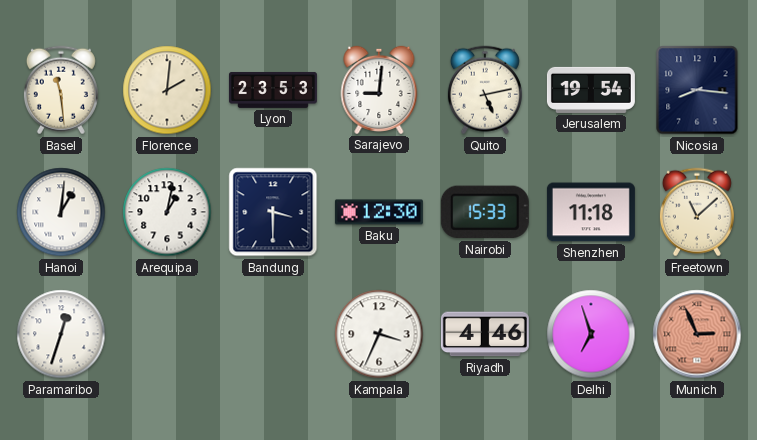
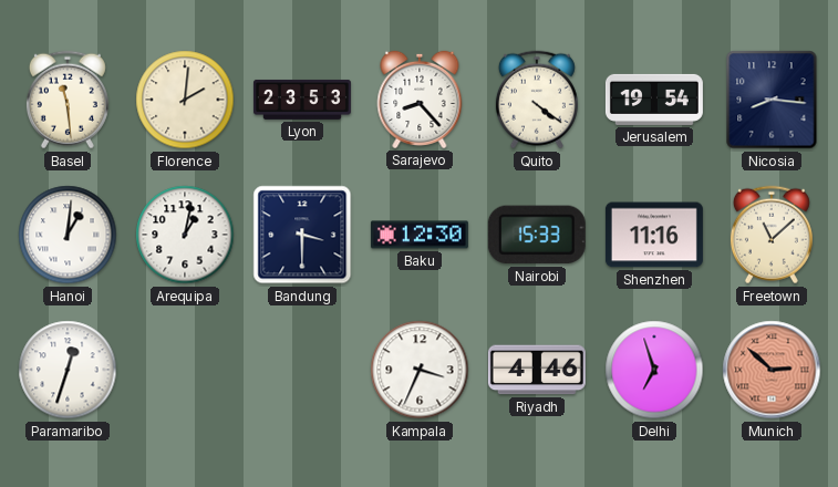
Sarajevo: 9:01 -> 8:23 (420, 100)
Quito: 5:13 -> 4:21 (537, 100)
Shenzhen: 11:18 -> 11:16 (654, 235)
Munich: 2:56 -> 2:52 (772, 370)
